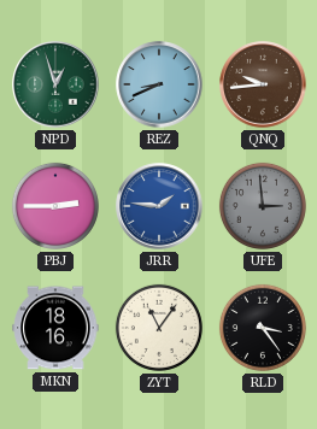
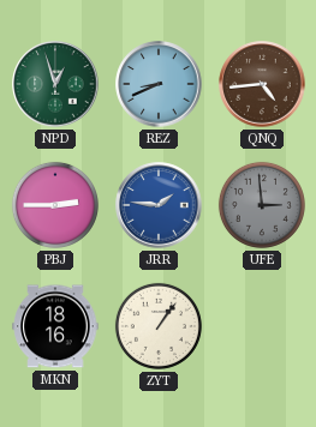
QNQ: 9:44 -> 4:44 (262, 84)
ZYT: 11:06 -> 1:06 (159, 326)
RLD: 3:24 -> none (263, 328)
